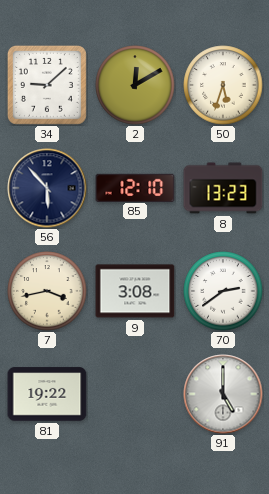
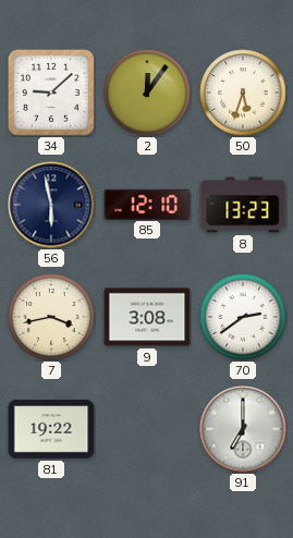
2: 12:10 -> 12:06 (147, 93)
56: 5:53 -> 5:58 (51, 205)
91: 5:00 -> 7:00 (243, 429)
